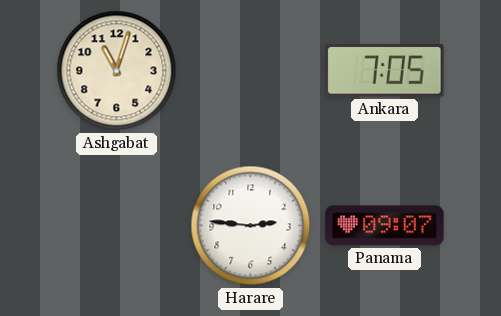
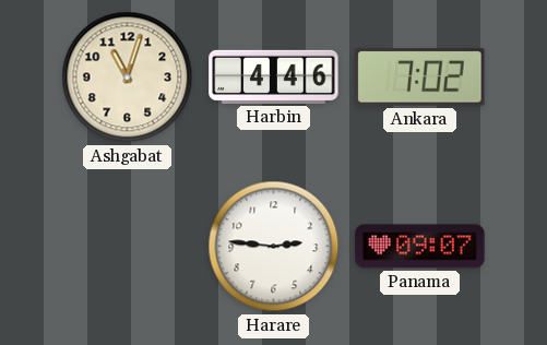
Harbin: none -> 4:46 (274, 76)
Ankara: 7:05 -> 7:02 (420, 78)
